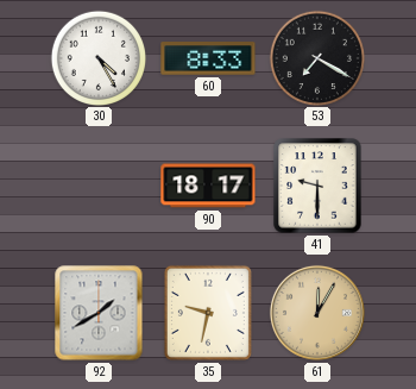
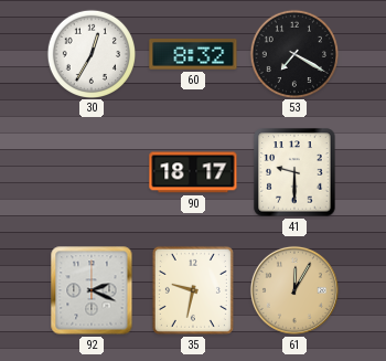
30: 4:25 -> 12:35 (90, 53)
60: 8:33 -> 8:32 (193, 54)
92: 1:40 -> 2:19 (92, 290)
